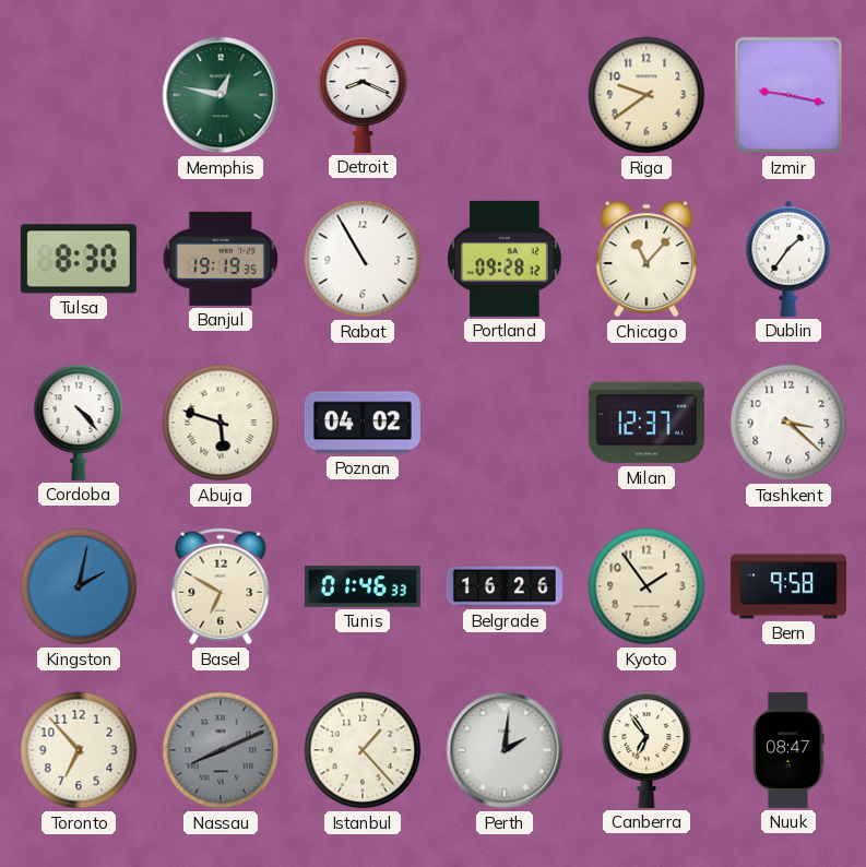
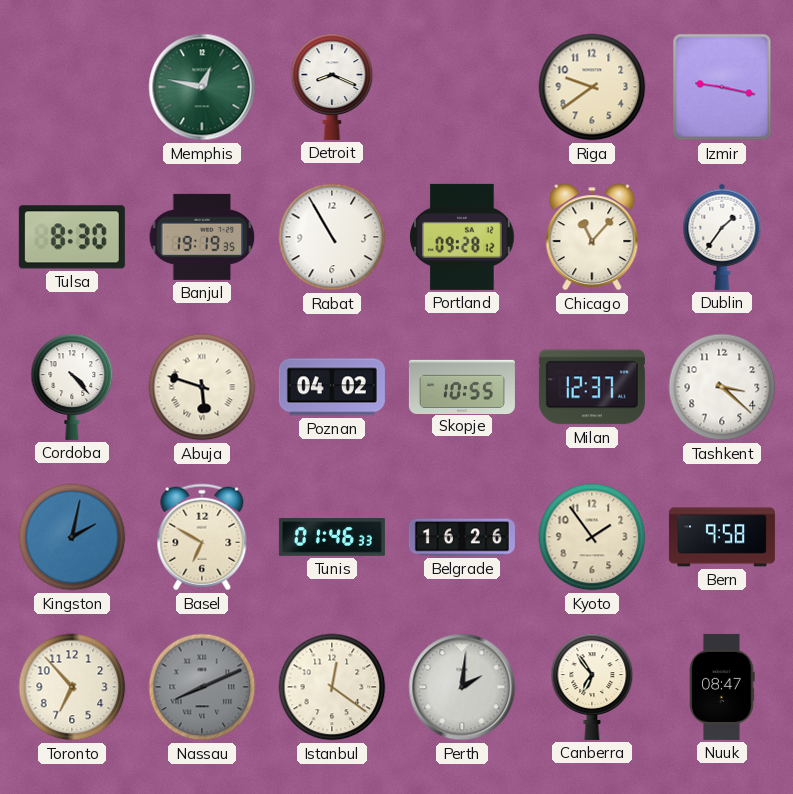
Skopje: none -> 10:55 (462, 386)
Istanbul: 1:23 -> 12:21 (332, 687)
